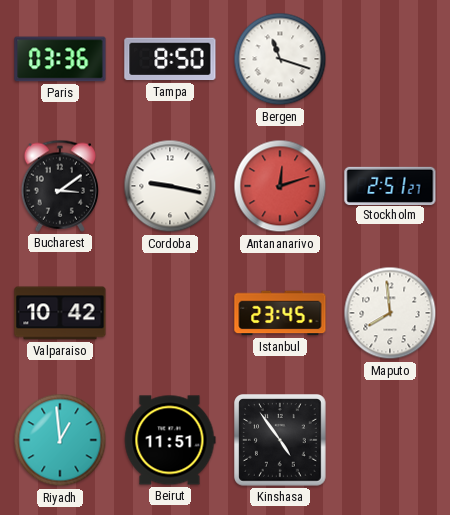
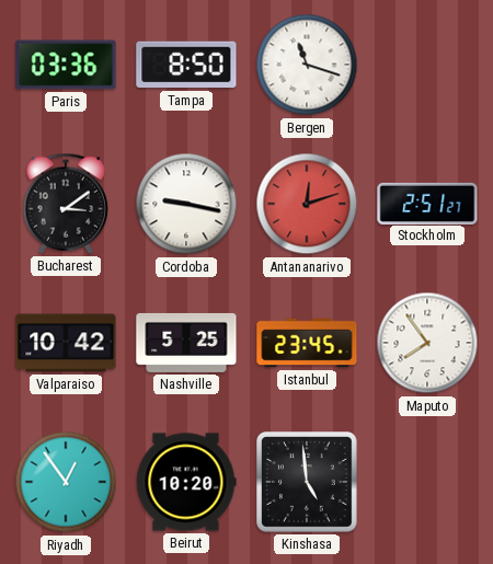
Nashville: none -> 5:25 (186, 343)
Maputo: 7:59 -> 7:54 (427, 343)
Riyadh: 12:59 -> 12:54 (66, 482)
Beirut: 11:51 -> 10:20 (186, 482)
Kinshasa: 4:54 -> 4:59 (308, 483)
